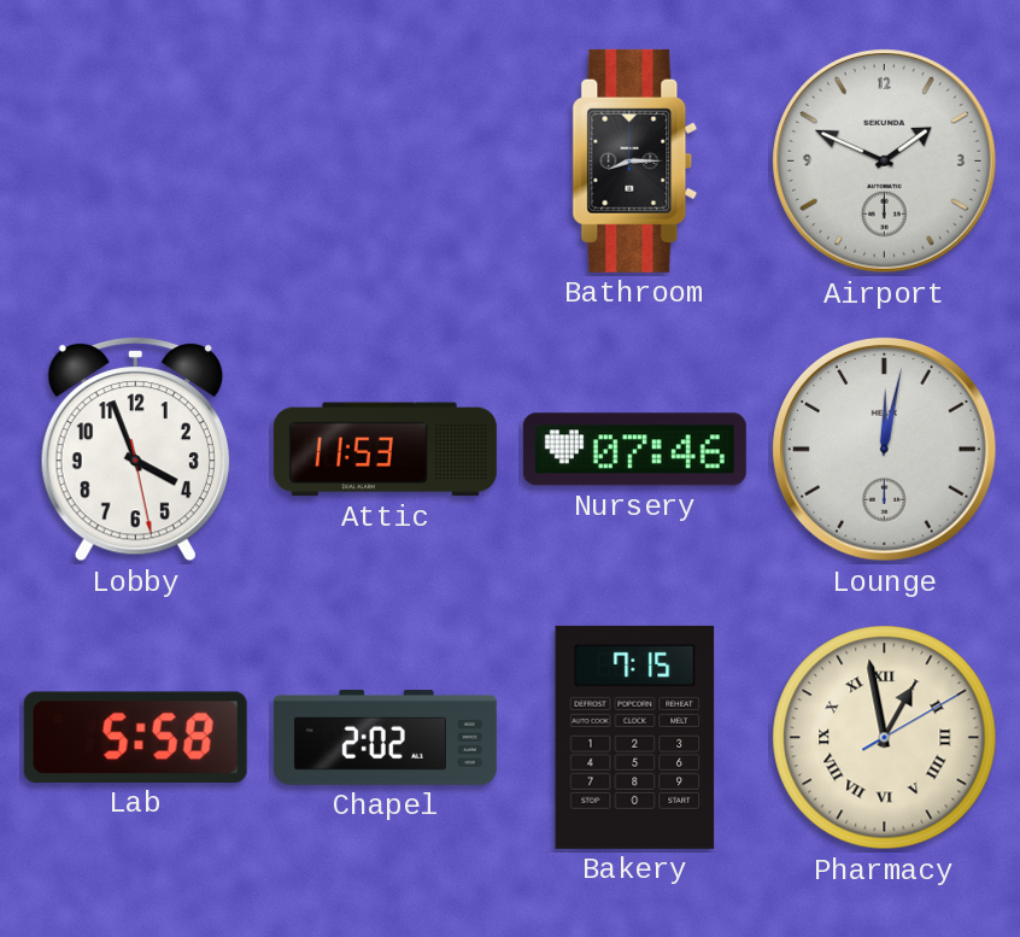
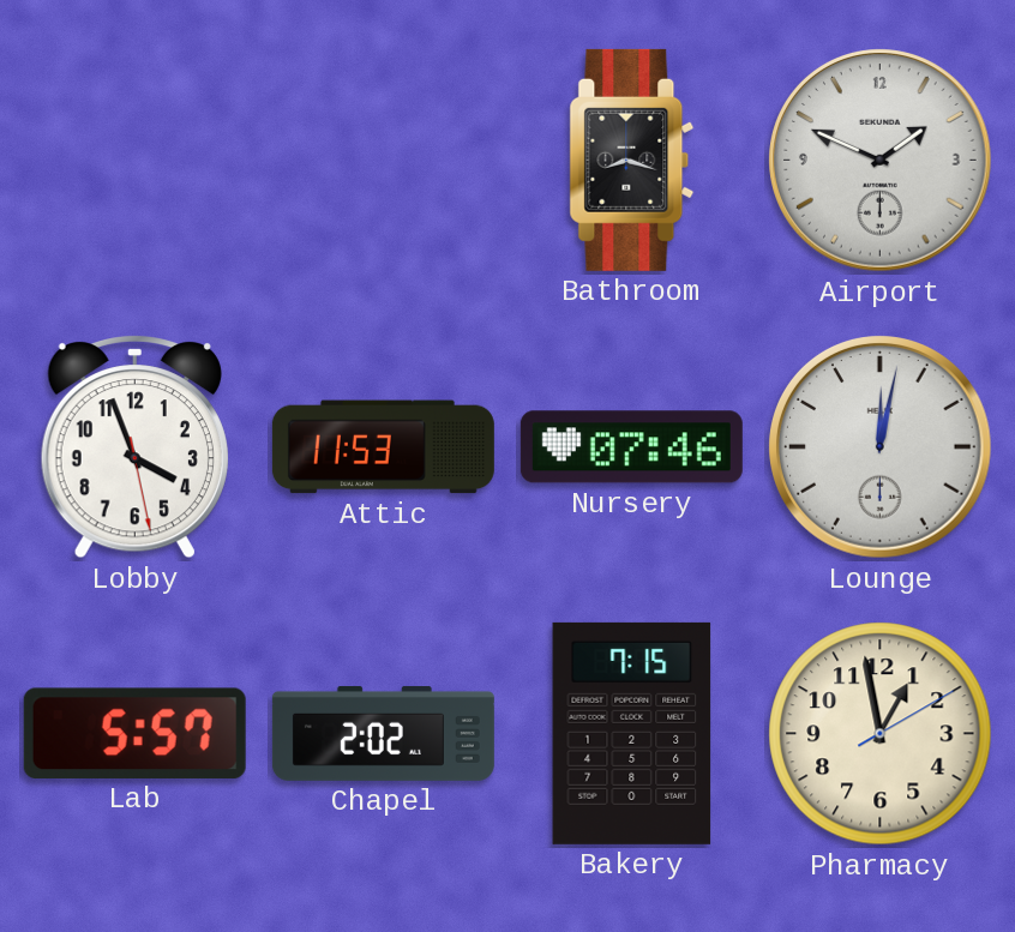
Bathroom: 8:15 -> 8:18 (632, 160)
Lab: 5:58 -> 5:57 (134, 733)
Pharmacy numerals: Roman -> Arabic (881, 734)
